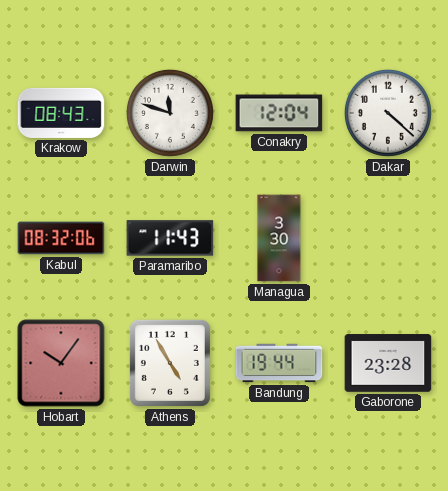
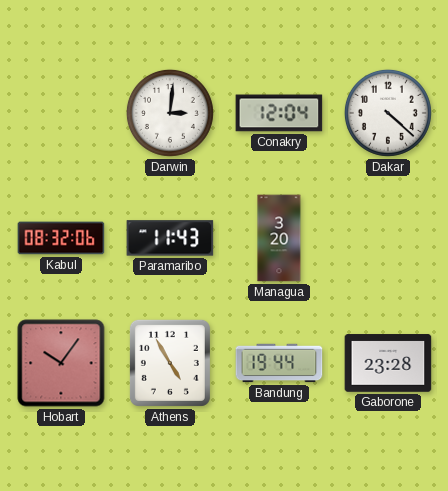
Krakow: 08:43 -> none (61, 113)
Darwin: 11:48 -> 3:01 (170, 113)
Managua: 3:30 -> 3:20 (279, 238)
